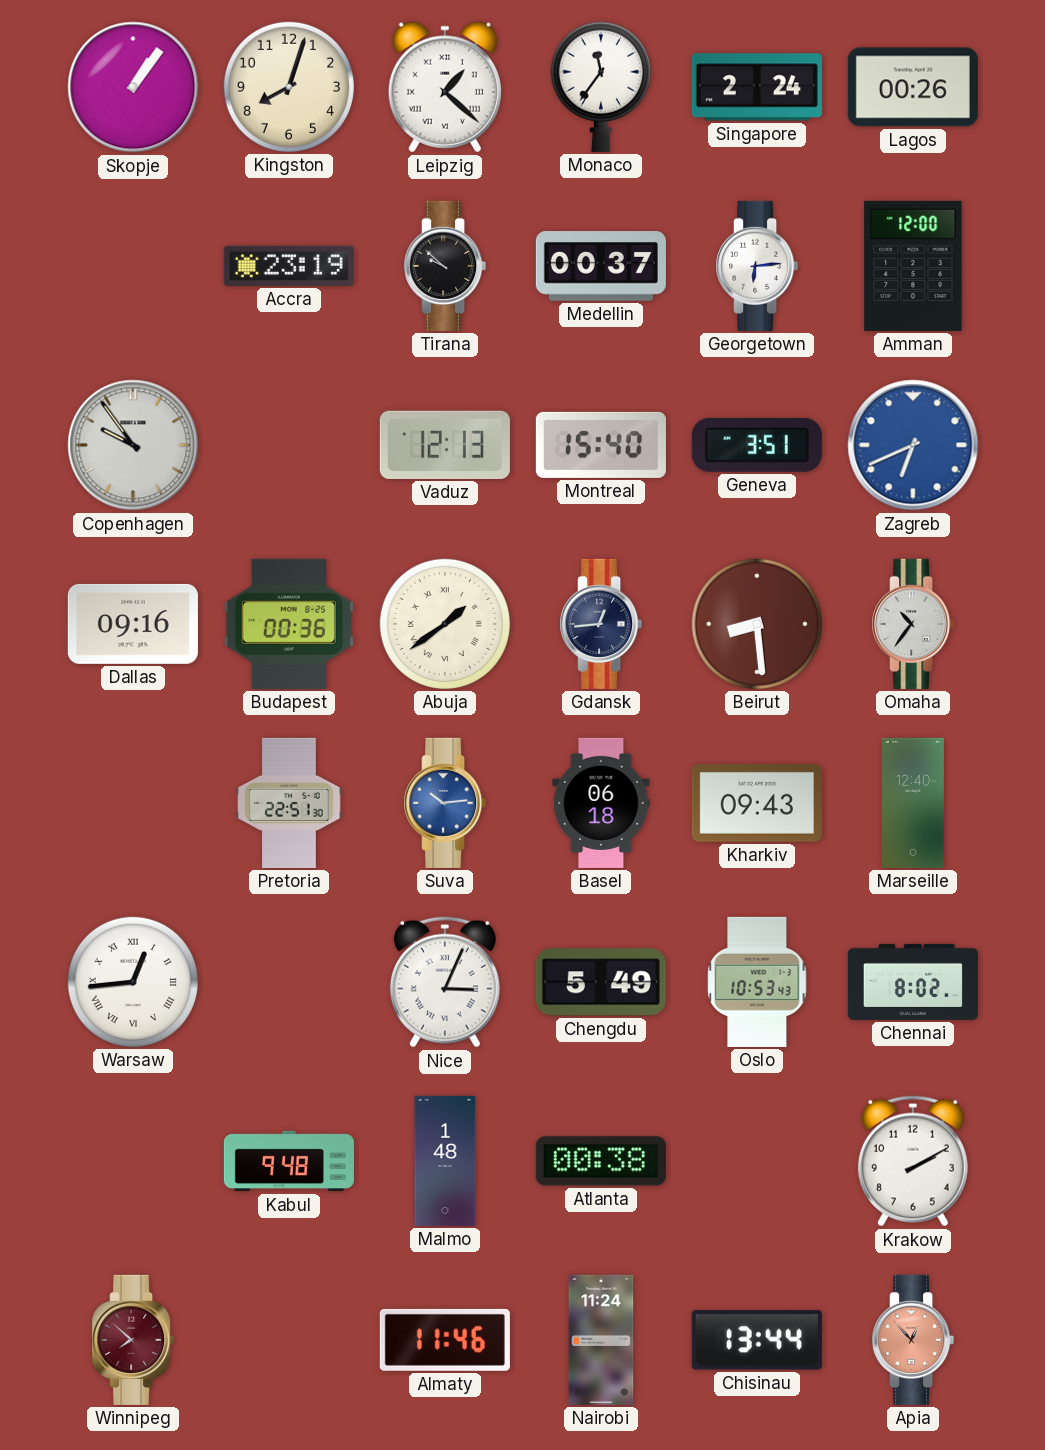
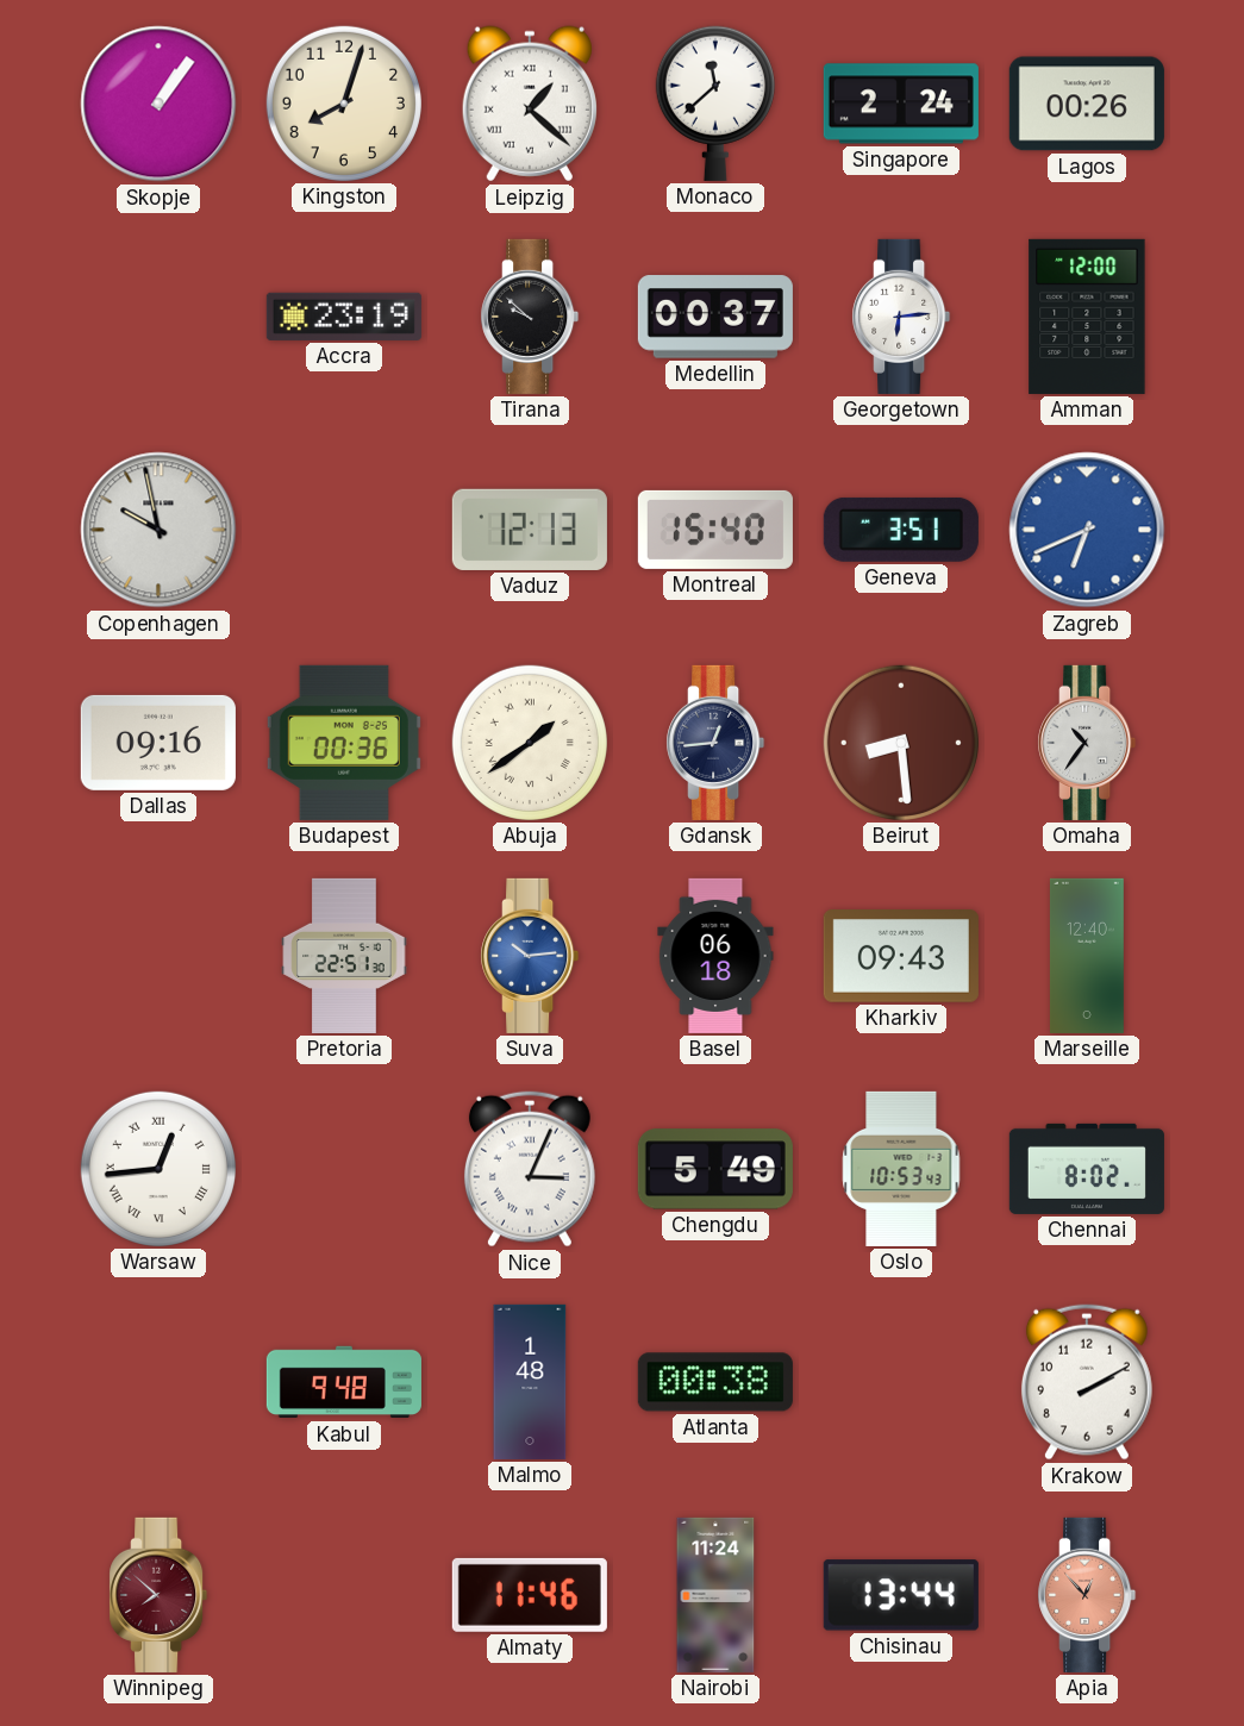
Monaco: 11:36 -> 11:38 (715, 104)
Copenhagen: 9:54 -> 9:58 (158, 530)
